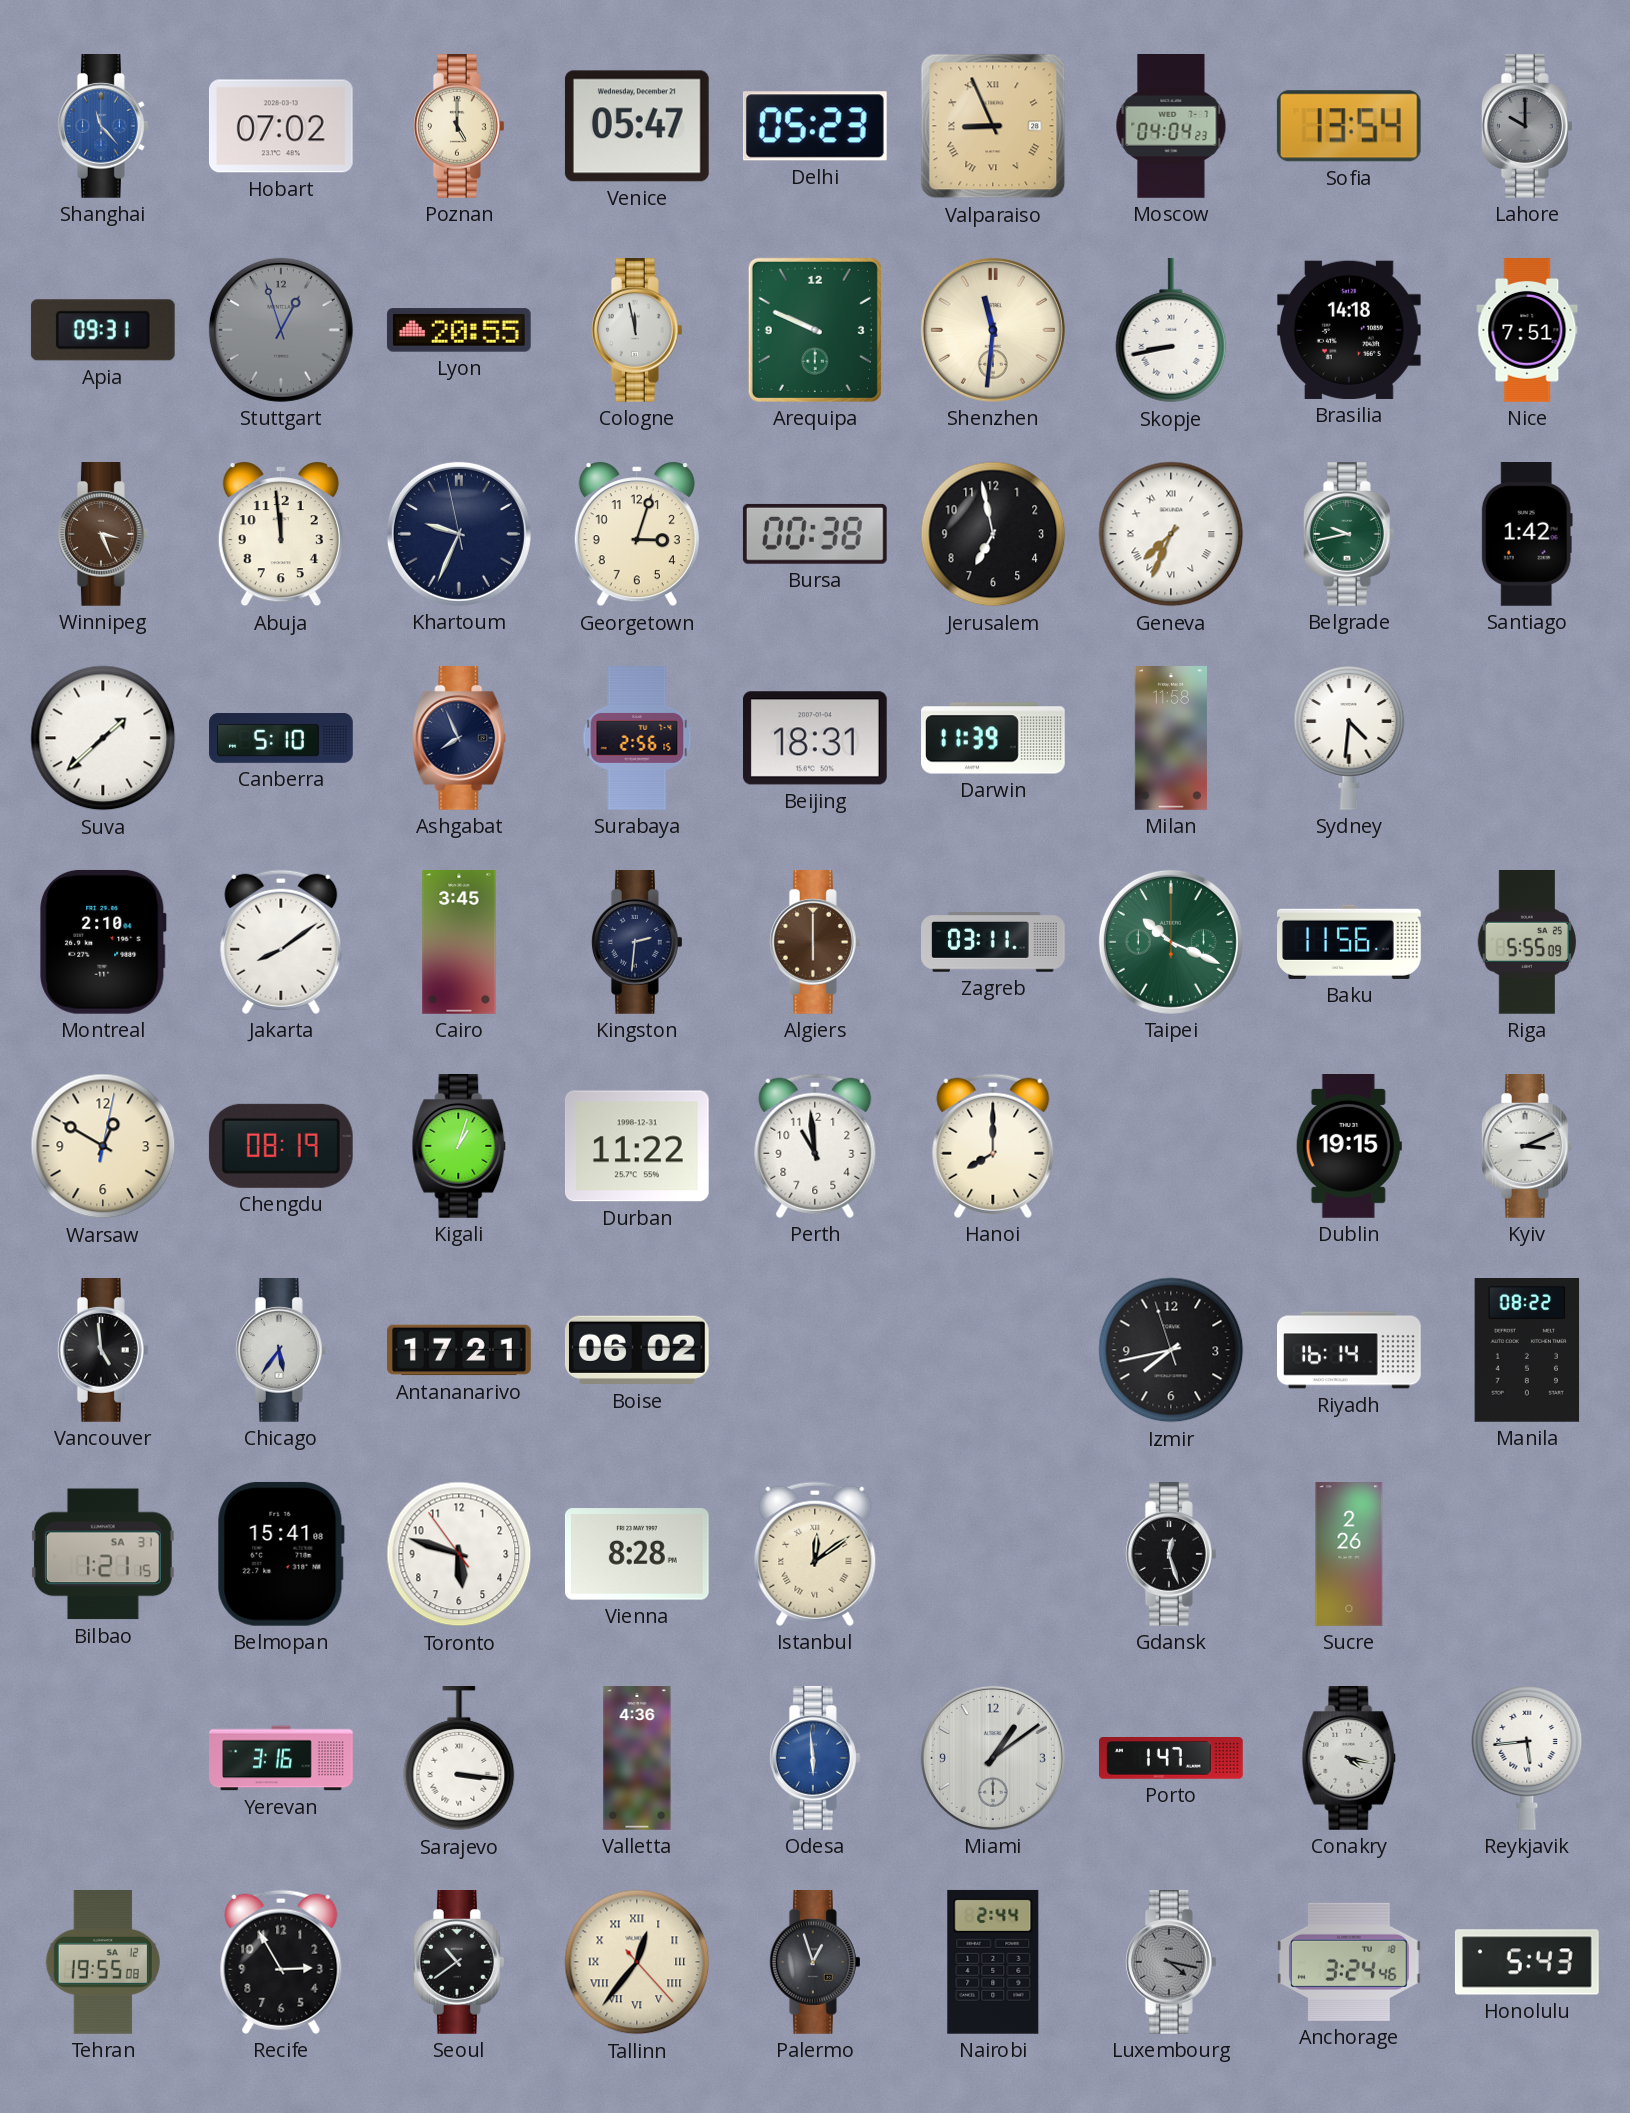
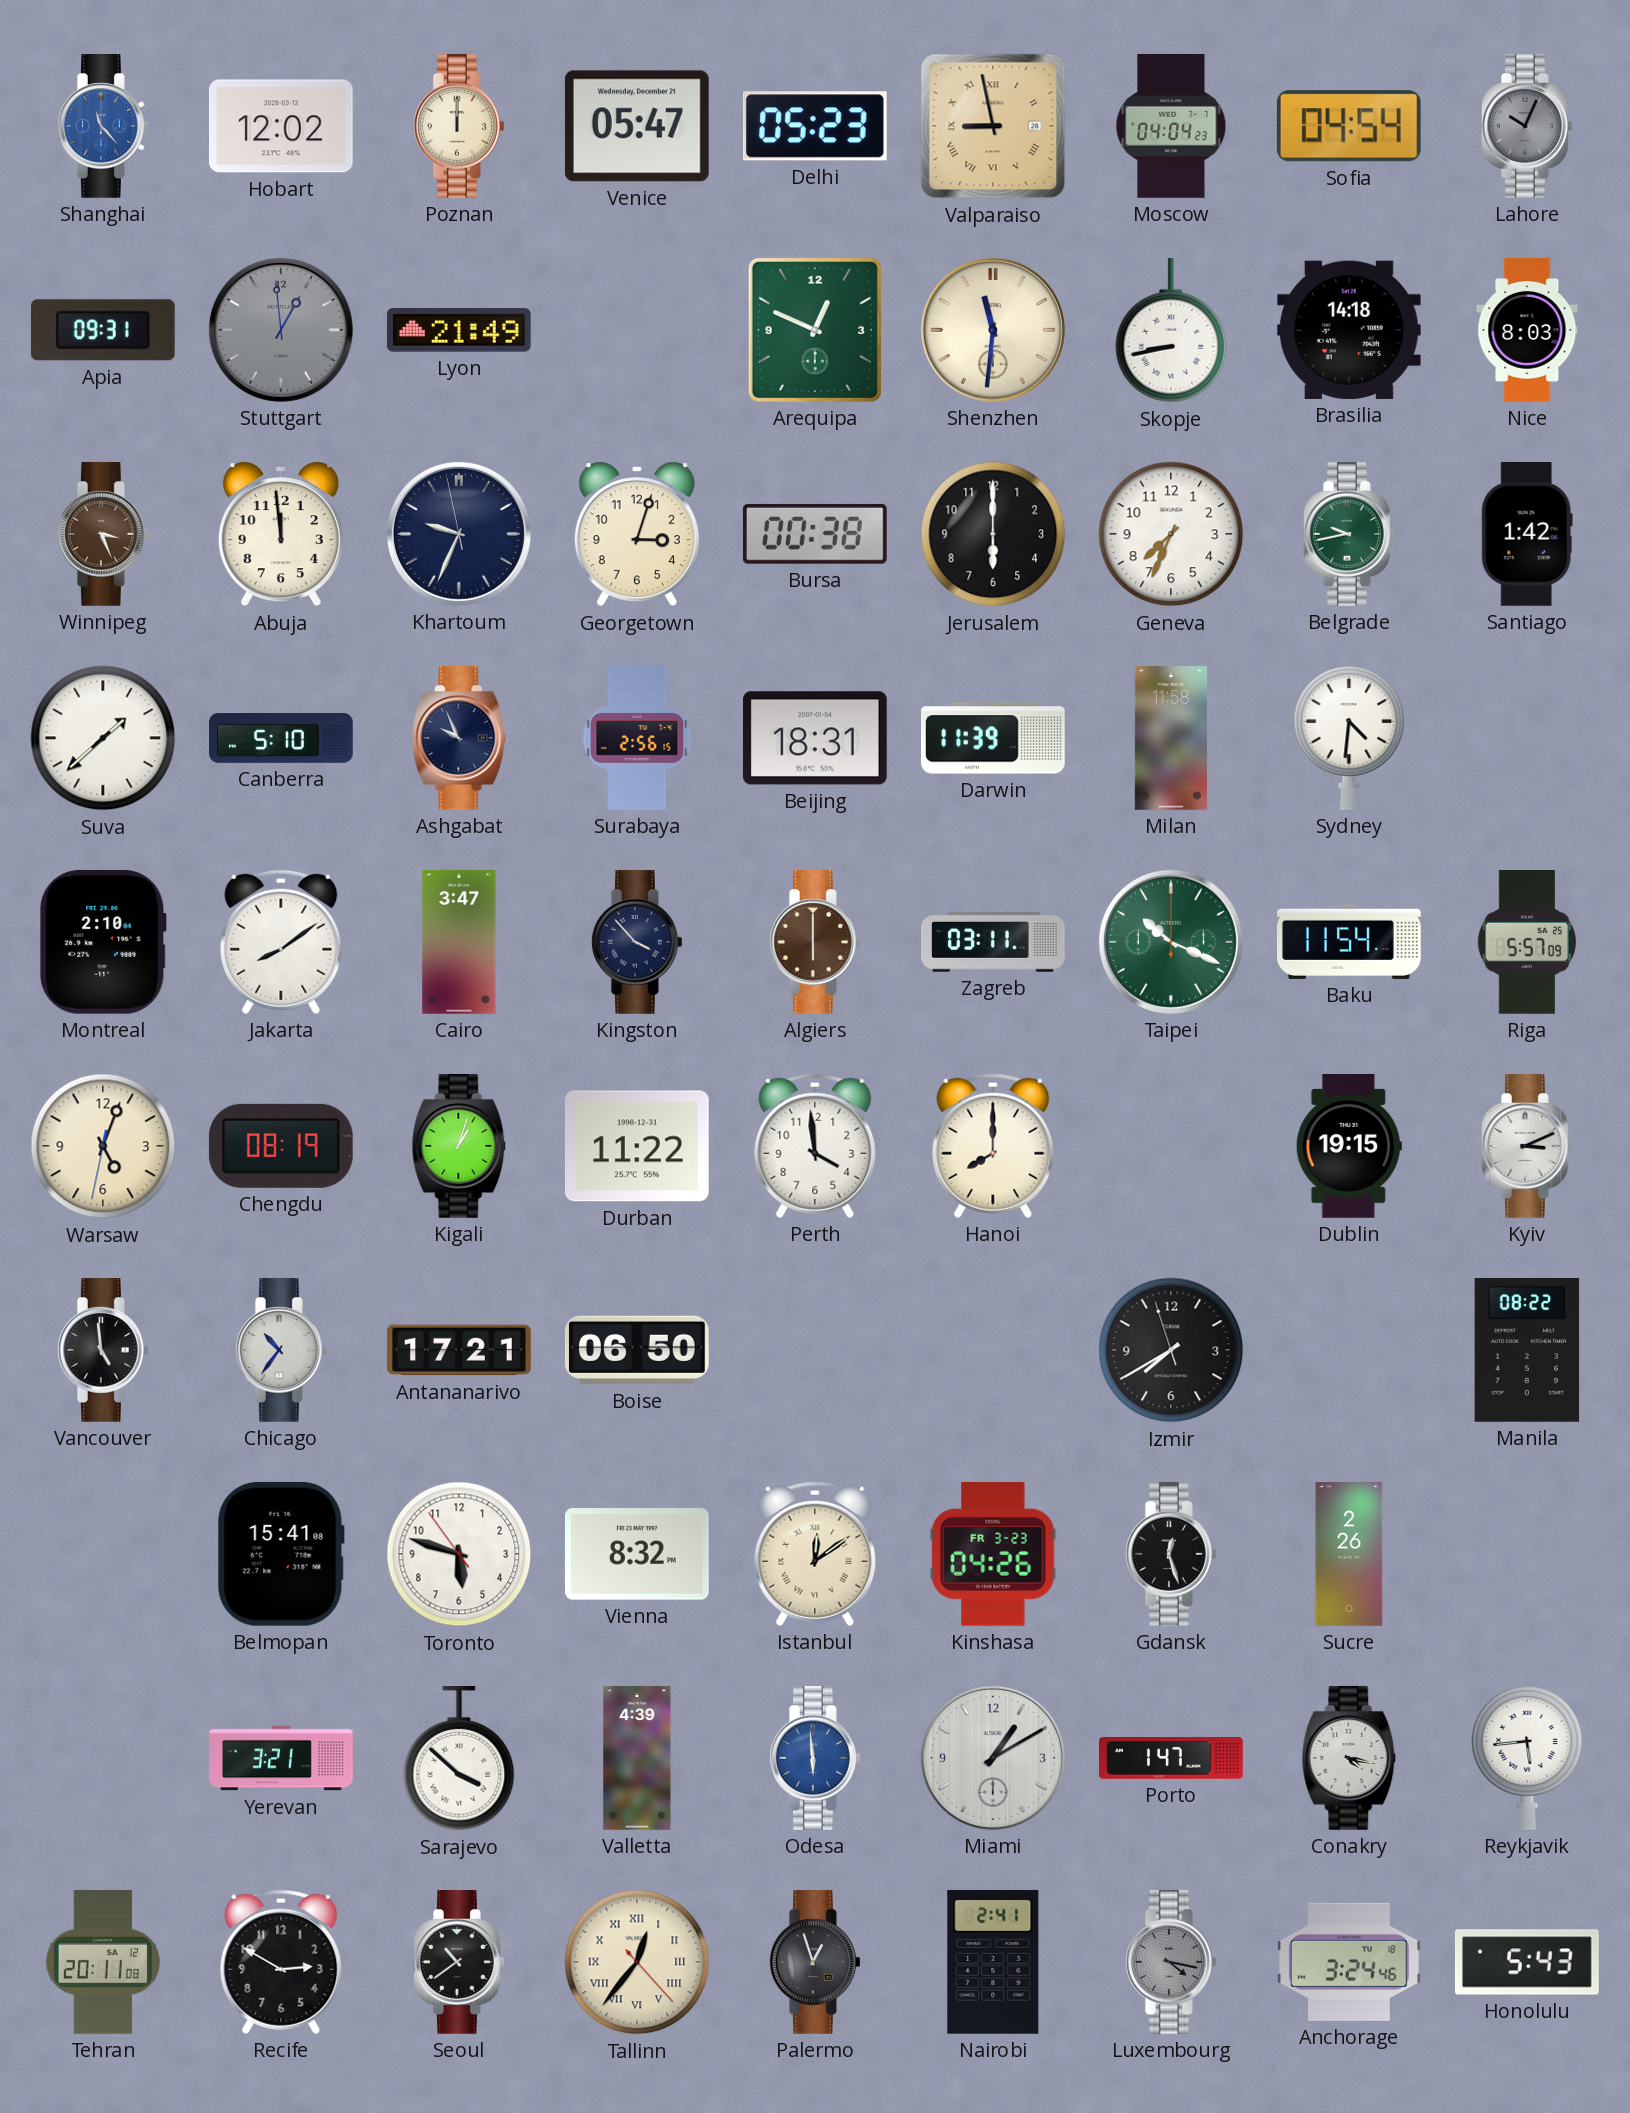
Hobart: 07:02 -> 12:02 (281, 126)
Poznan: 5:00 -> 12:00 (459, 127)
Valparaiso: 8:56 -> 8:58 (993, 126)
Sofia: 13:54 -> 04:54 (1349, 126)
Lahore: 10:00 -> 10:04 (1527, 127)
Stuttgart: 12:57 -> 12:59 (281, 330)
Lyon: 20:55 -> 21:49 (459, 330)
Cologne: 11:58 -> none (637, 331)
Arequipa: 9:49 -> 12:49 (815, 330)
Nice: 7:51 -> 8:03 (1527, 330)
Jerusalem: 6:58 -> 6:00 (993, 534)
Geneva numerals: Roman -> Arabic (1171, 534)
Ashgabat: 7:56 -> 9:56 (459, 739)
Cairo: 3:45 -> 3:47 (459, 943)
Kingston: 2:31 -> 3:53 (637, 943)
Baku: 11:56 -> 11:54 (1350, 942)
Riga: 5:55 -> 5:57 (1526, 943)
Warsaw: 12:50 -> 5:03 (103, 1146)
Perth: 10:59 -> 3:59 (815, 1146)
Chicago: 5:36 -> 10:36 (281, 1351)
Boise: 06:02 -> 06:50 (637, 1350)
Izmir: 7:42 -> 7:39 (1171, 1350)
Riyadh: 16:14 -> none (1350, 1350)
Bilbao: 1:21 -> none (103, 1554)
Vienna: 8:28 -> 8:32 (637, 1554)
Kinshasa: none -> 04:26 (993, 1554)
Yerevan: 3:16 -> 3:21 (281, 1758)
Sarajevo: 3:16 -> 3:52 (459, 1759)
Valletta: 4:36 -> 4:39 (637, 1758)
Miami: 1:09 -> 1:10 (993, 1758)
Tehran: 19:55 -> 20:11 (103, 1963)
Recife: 2:55 -> 2:50 (281, 1962)
Nairobi: 2:44 -> 2:41 (993, 1962)
